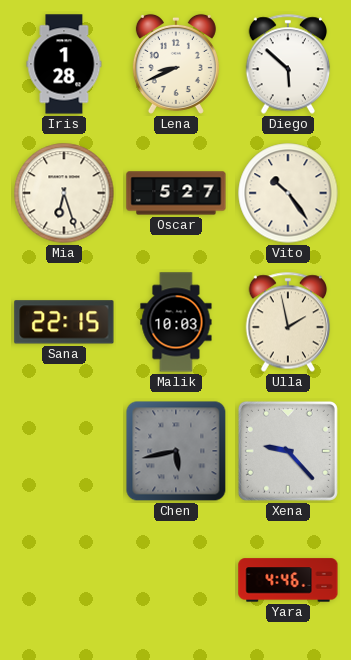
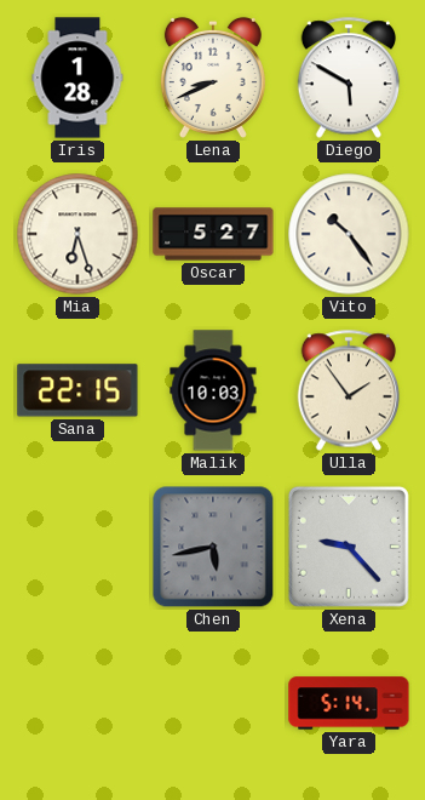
Diego: 5:52 -> 5:50 (349, 78)
Ulla: 1:58 -> 1:54 (349, 390)
Yara: 4:46 -> 5:14 (349, 703)
